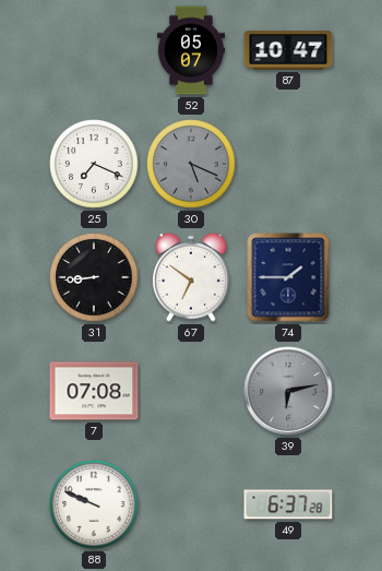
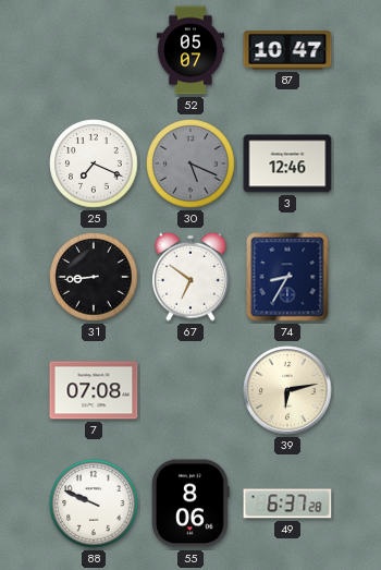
3: none -> 12:46 (287, 163)
74: 1:45 -> 8:35 (287, 277)
39 dial: grey -> cream (287, 390)
55: none -> 8:06 (190, 504)
